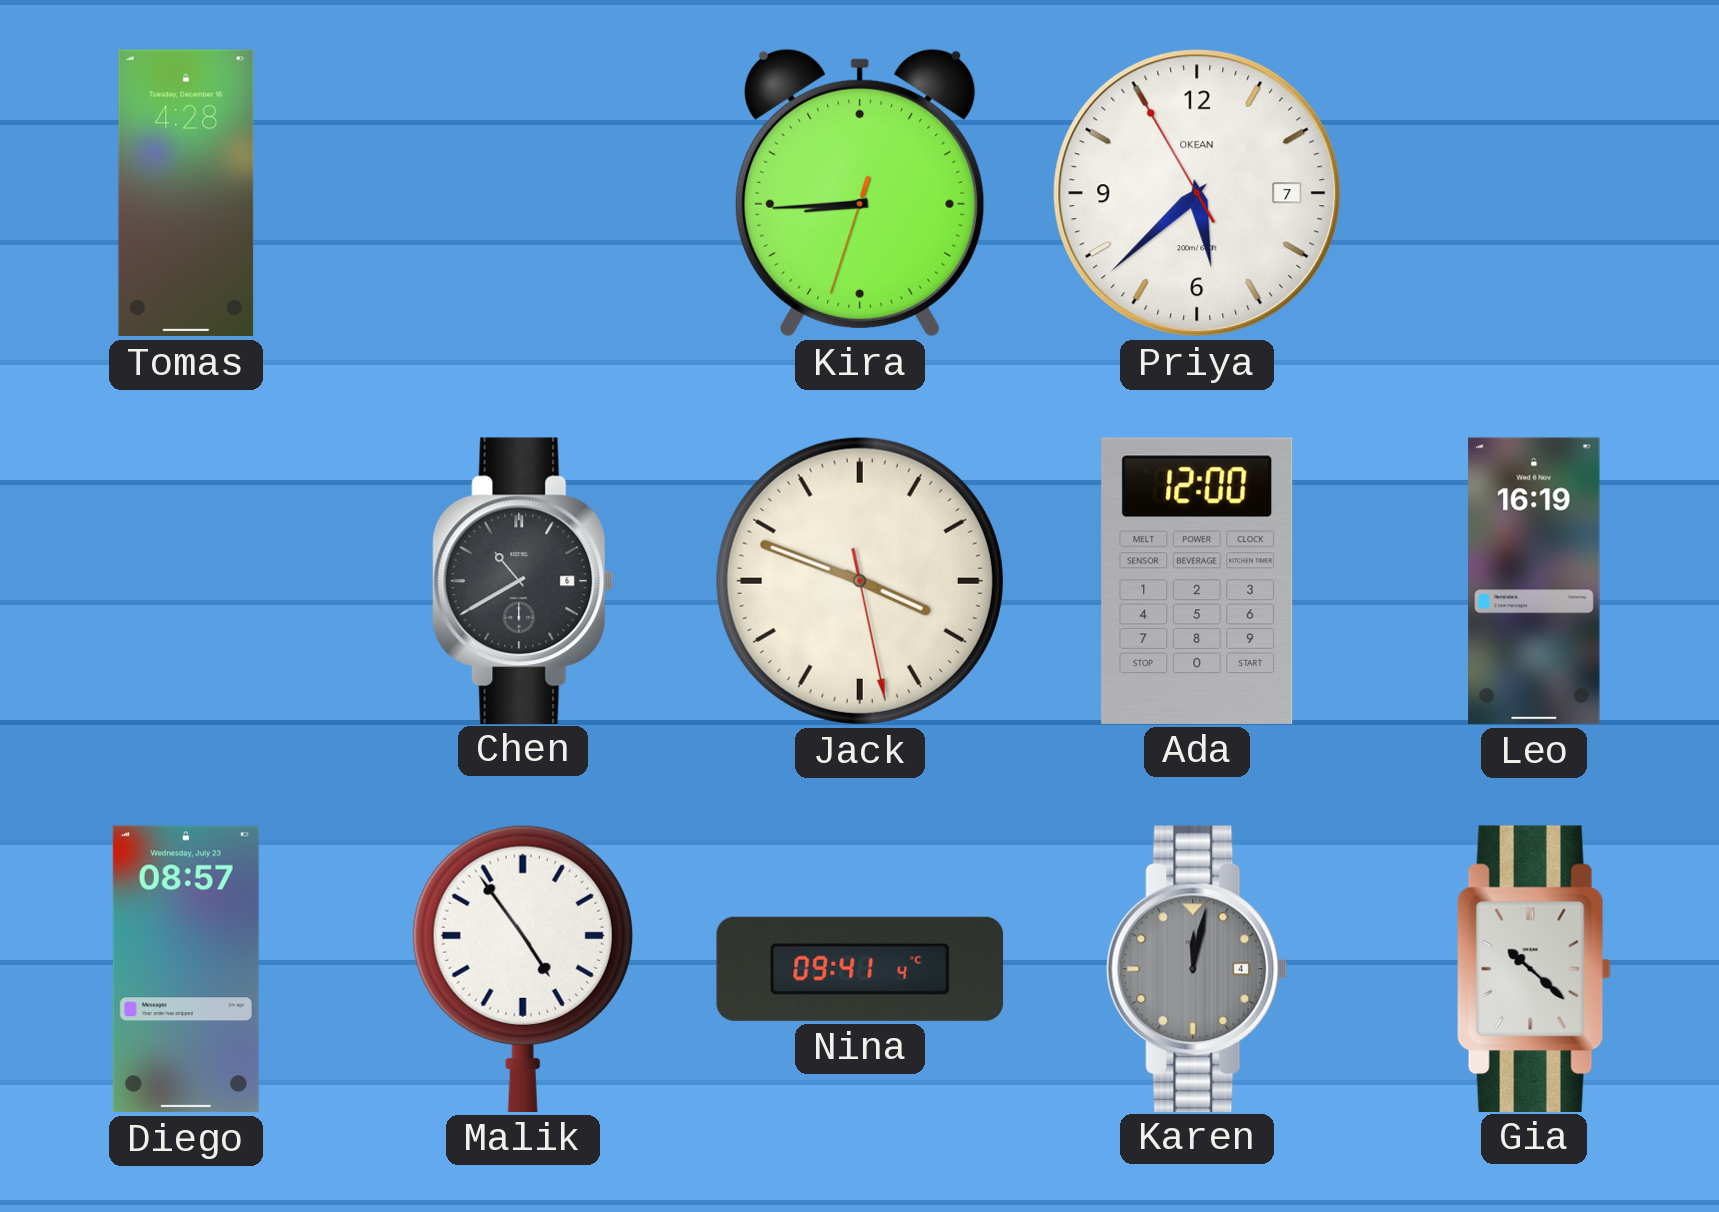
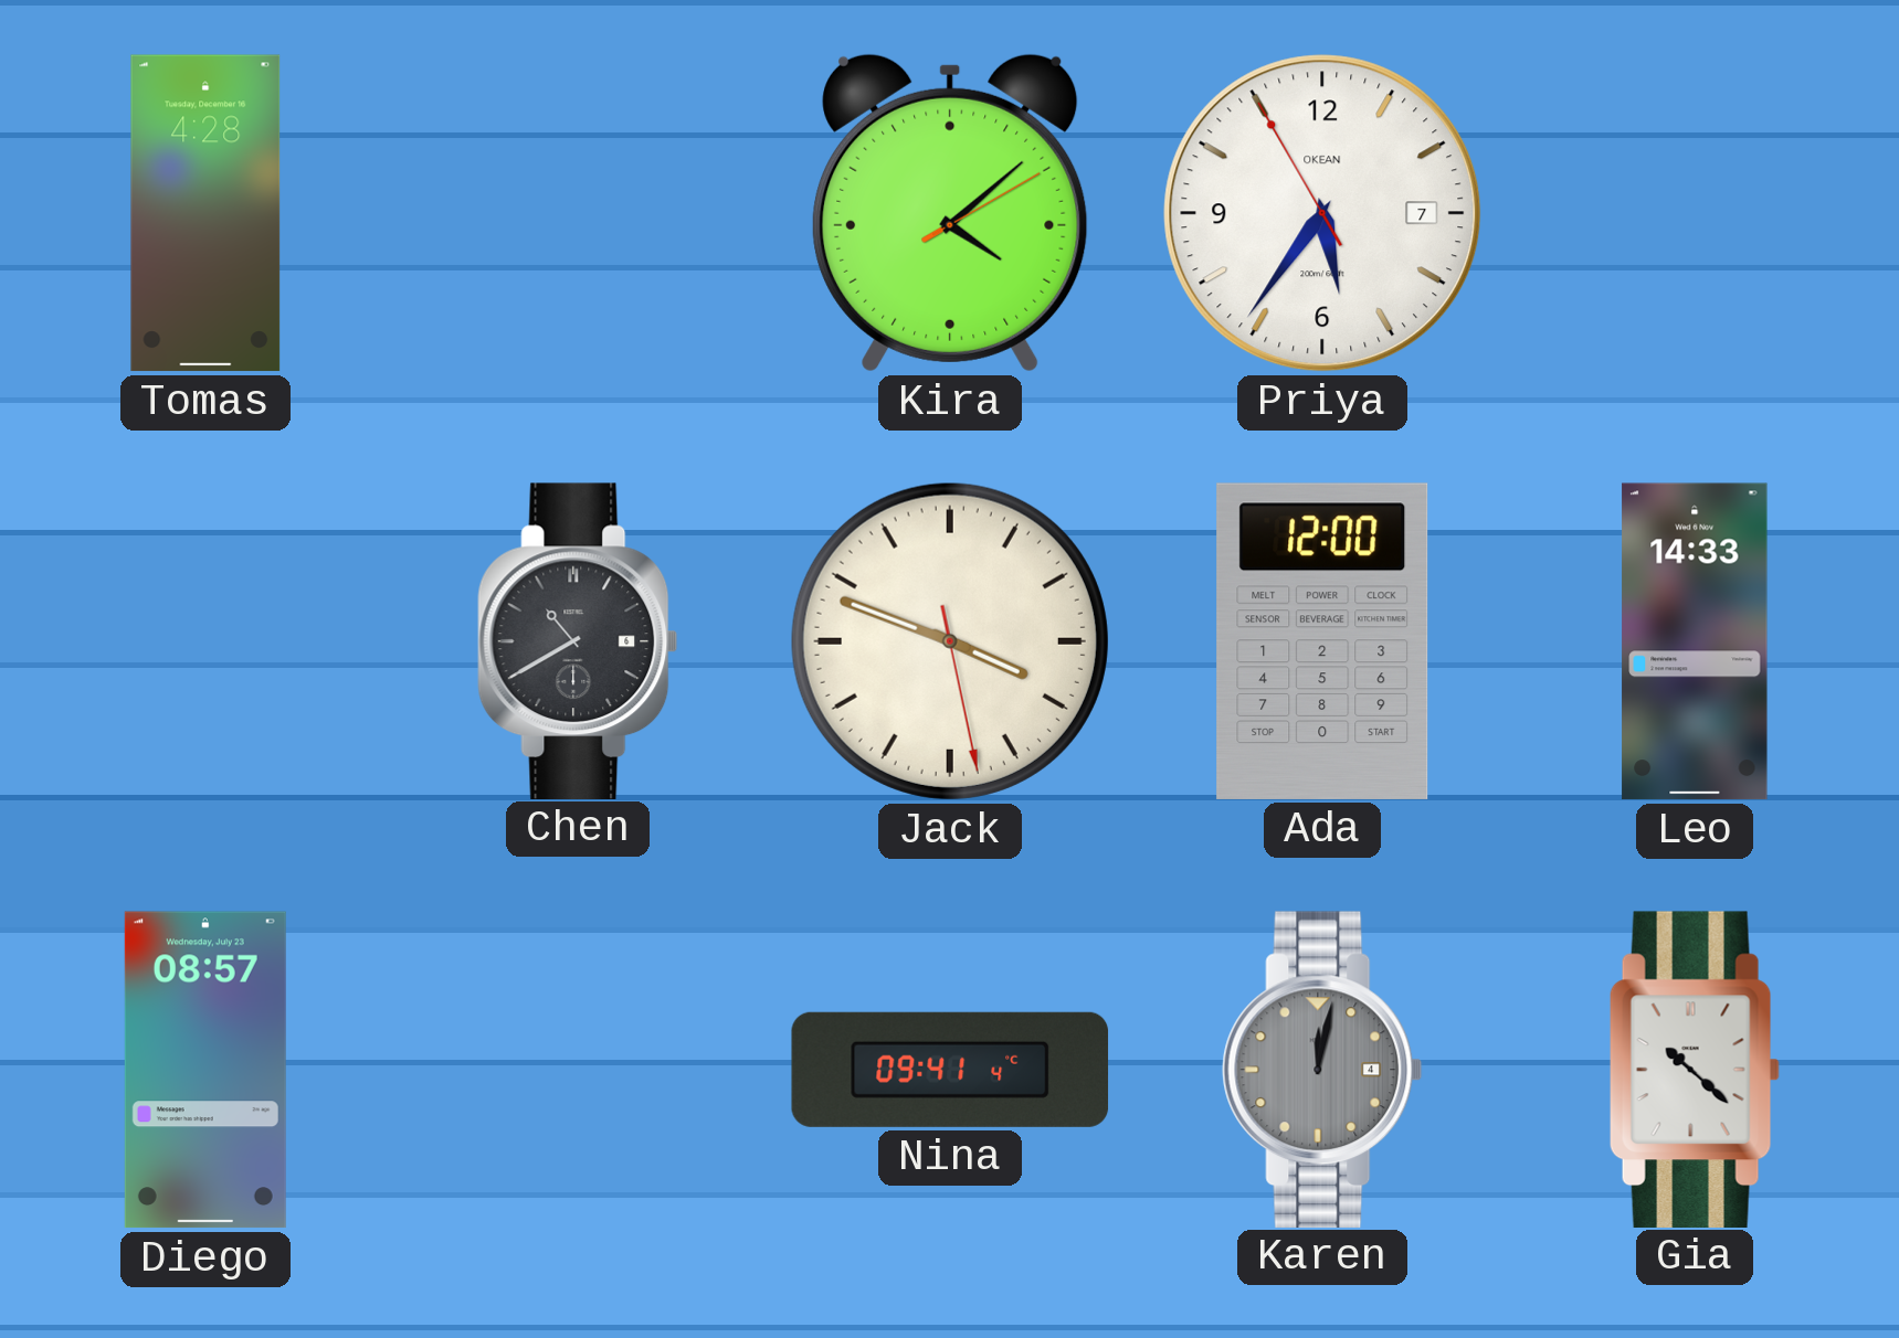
Kira: 8:44 -> 4:08 (950, 213)
Priya: 5:37 -> 5:35 (1322, 213)
Leo: 16:19 -> 14:33 (1695, 641)
Malik: 4:54 -> none (523, 968)
